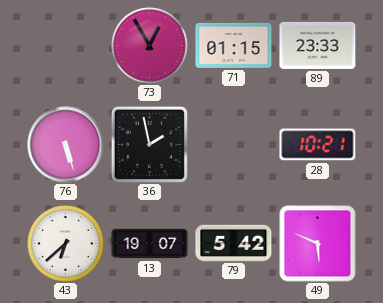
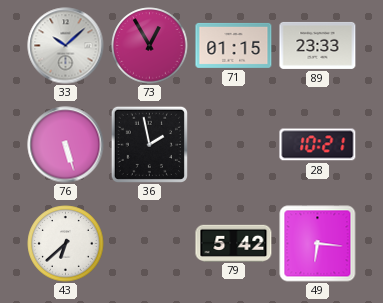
33: none -> 10:08 (66, 46)
13: 19:07 -> none (150, 244)
49: 5:49 -> 6:16 (318, 244)
